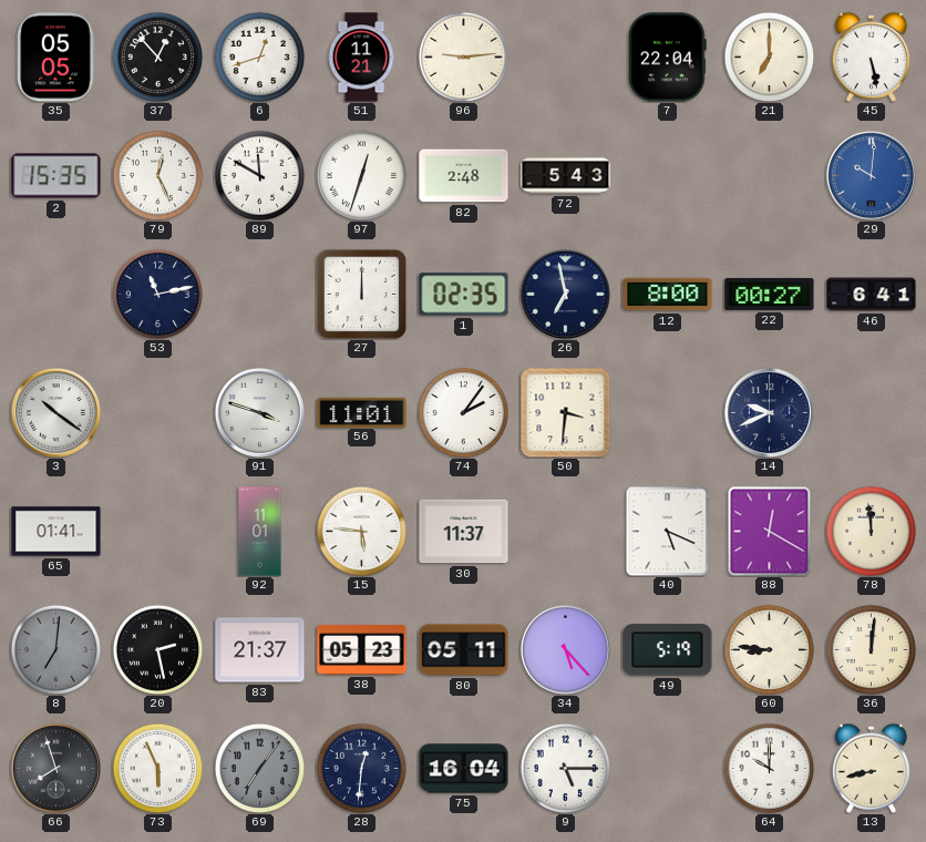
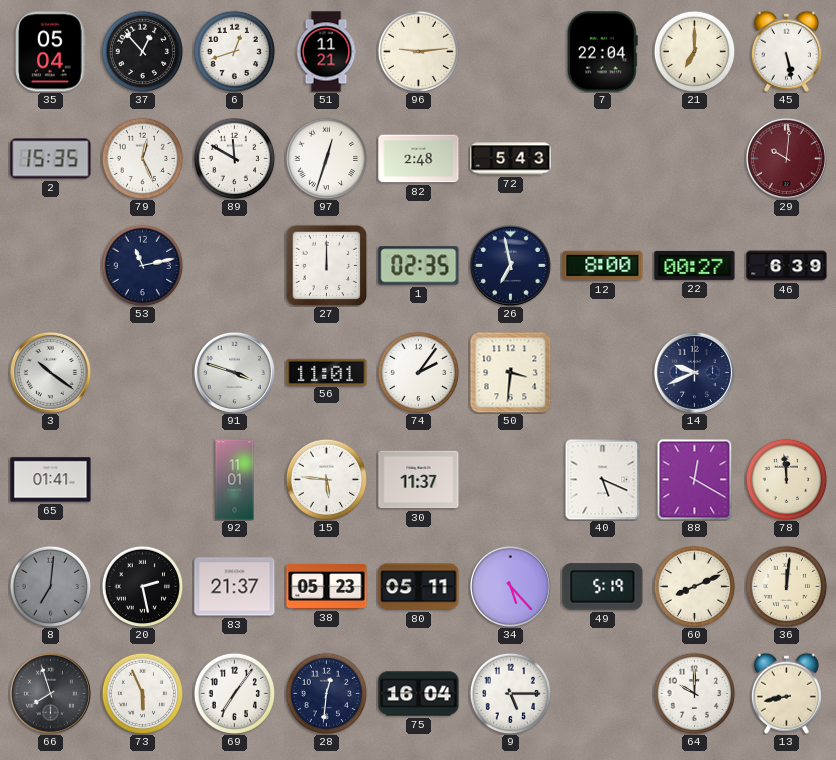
35: 05:05 -> 05:04 (51, 52)
29 dial: blue -> burgundy (786, 158)
46: 6:41 -> 6:39 (787, 266)
60: 8:46 -> 8:11 (694, 586)
69 dial: grey -> white (234, 693)
